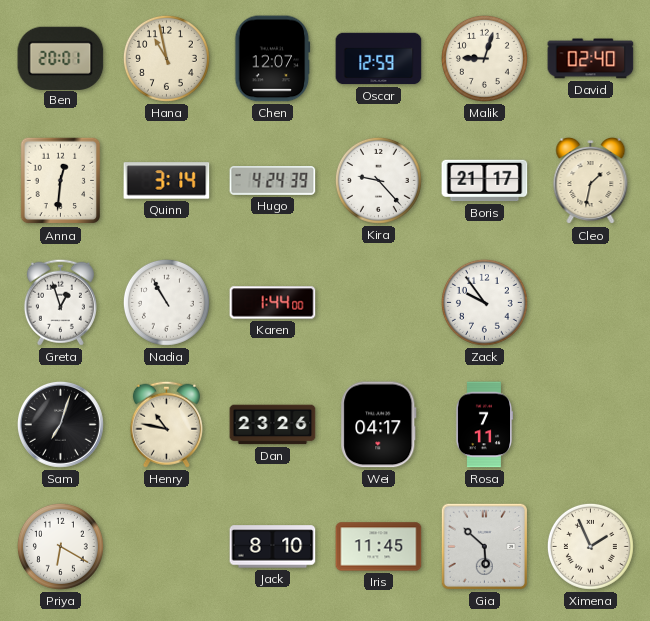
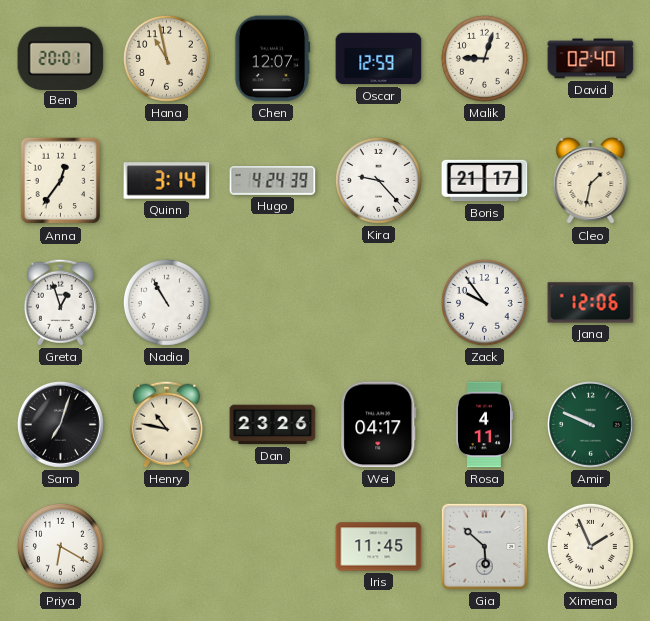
Anna: 12:31 -> 12:36 (61, 181)
Karen: 1:44 -> none (273, 303)
Jana: none -> 12:06 (591, 303)
Rosa: 7:11 -> 4:11 (484, 425)
Amir: none -> 9:49 (590, 424)
Jack: 8:10 -> none (273, 547)
